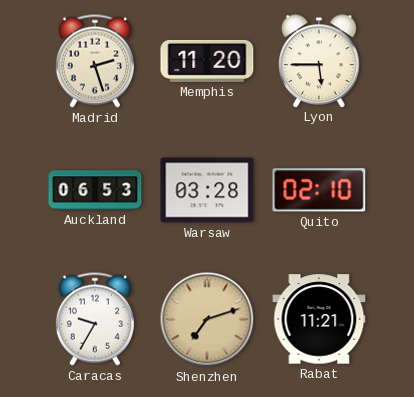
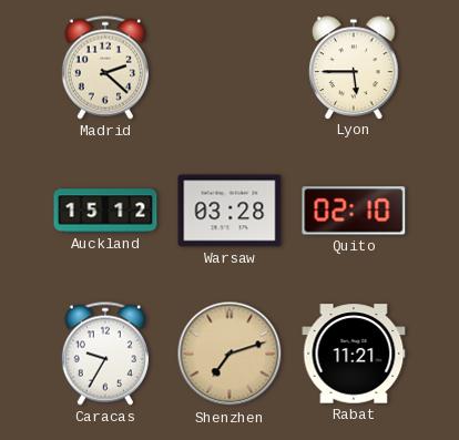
Madrid: 2:27 -> 2:22 (105, 68)
Memphis: 11:20 -> none (207, 61)
Auckland: 06:53 -> 15:12 (105, 211)
